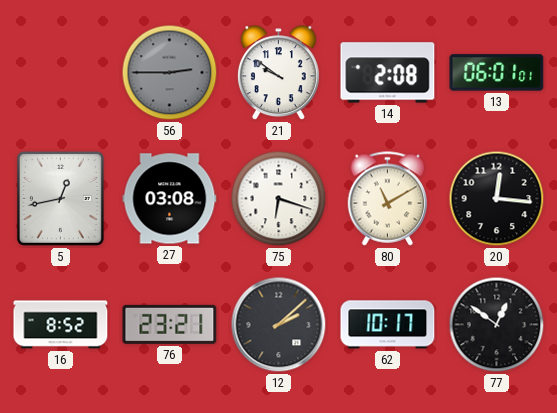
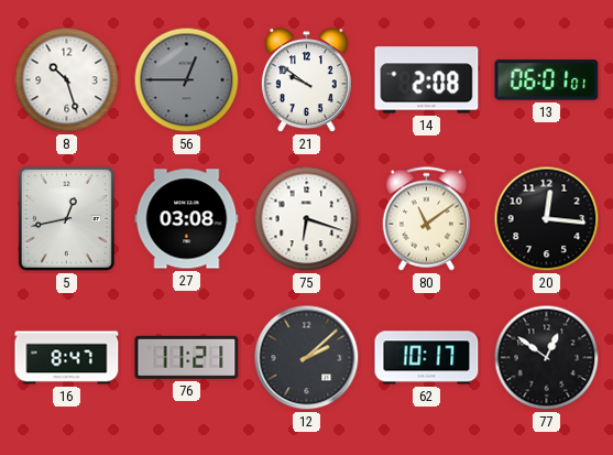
8: none -> 10:27 (67, 80)
56: 2:45 -> 12:45 (187, 80)
80: 11:10 -> 11:09 (427, 219)
16: 8:52 -> 8:47 (67, 358)
76: 23:21 -> 11:21 (187, 357)
